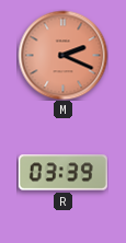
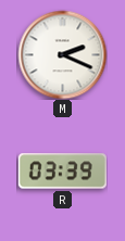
M dial: salmon -> white (62, 54)
